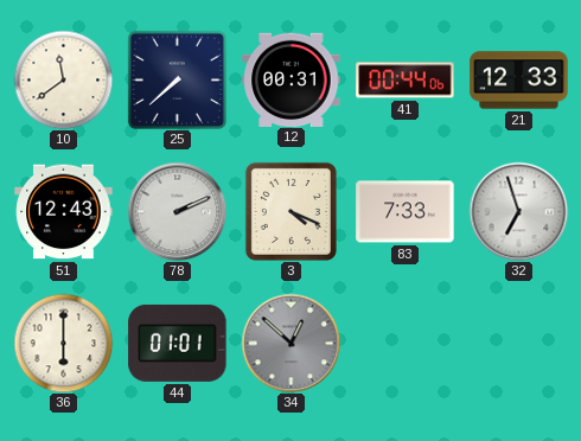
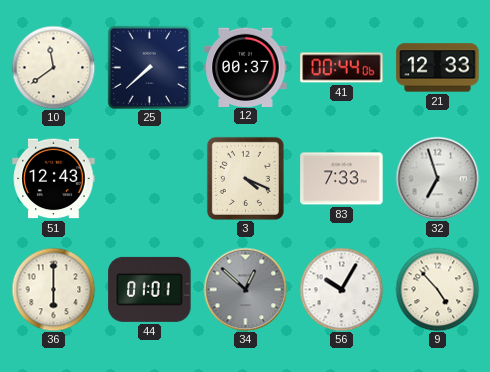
12: 00:31 -> 00:37 (246, 67)
78: 2:11 -> none (177, 211)
56: none -> 10:05 (341, 289)
9: none -> 4:53 (437, 289)
